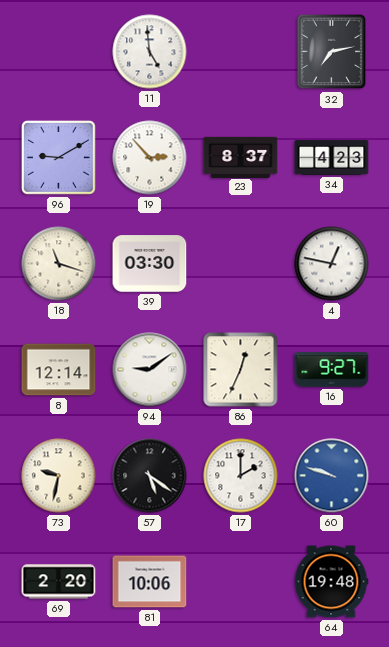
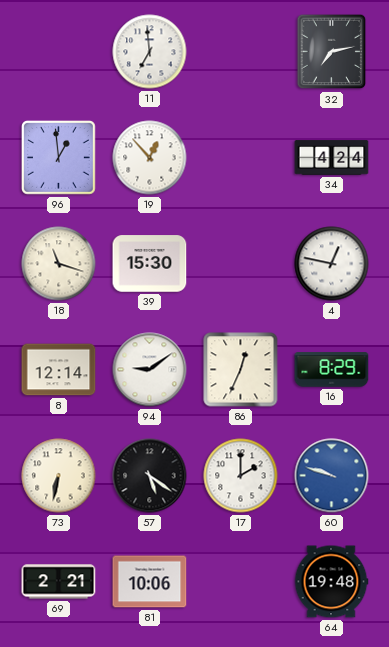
11: 4:59 -> 6:59 (150, 52)
96: 9:10 -> 12:59 (59, 158)
19: 2:53 -> 12:53 (150, 158)
23: 8:37 -> none (241, 157)
34: 4:23 -> 4:24 (332, 158)
39: 03:30 -> 15:30 (150, 264)
16: 9:27 -> 8:29 (332, 370)
73: 9:32 -> 6:32 (59, 476)
69: 2:20 -> 2:21 (59, 582)
